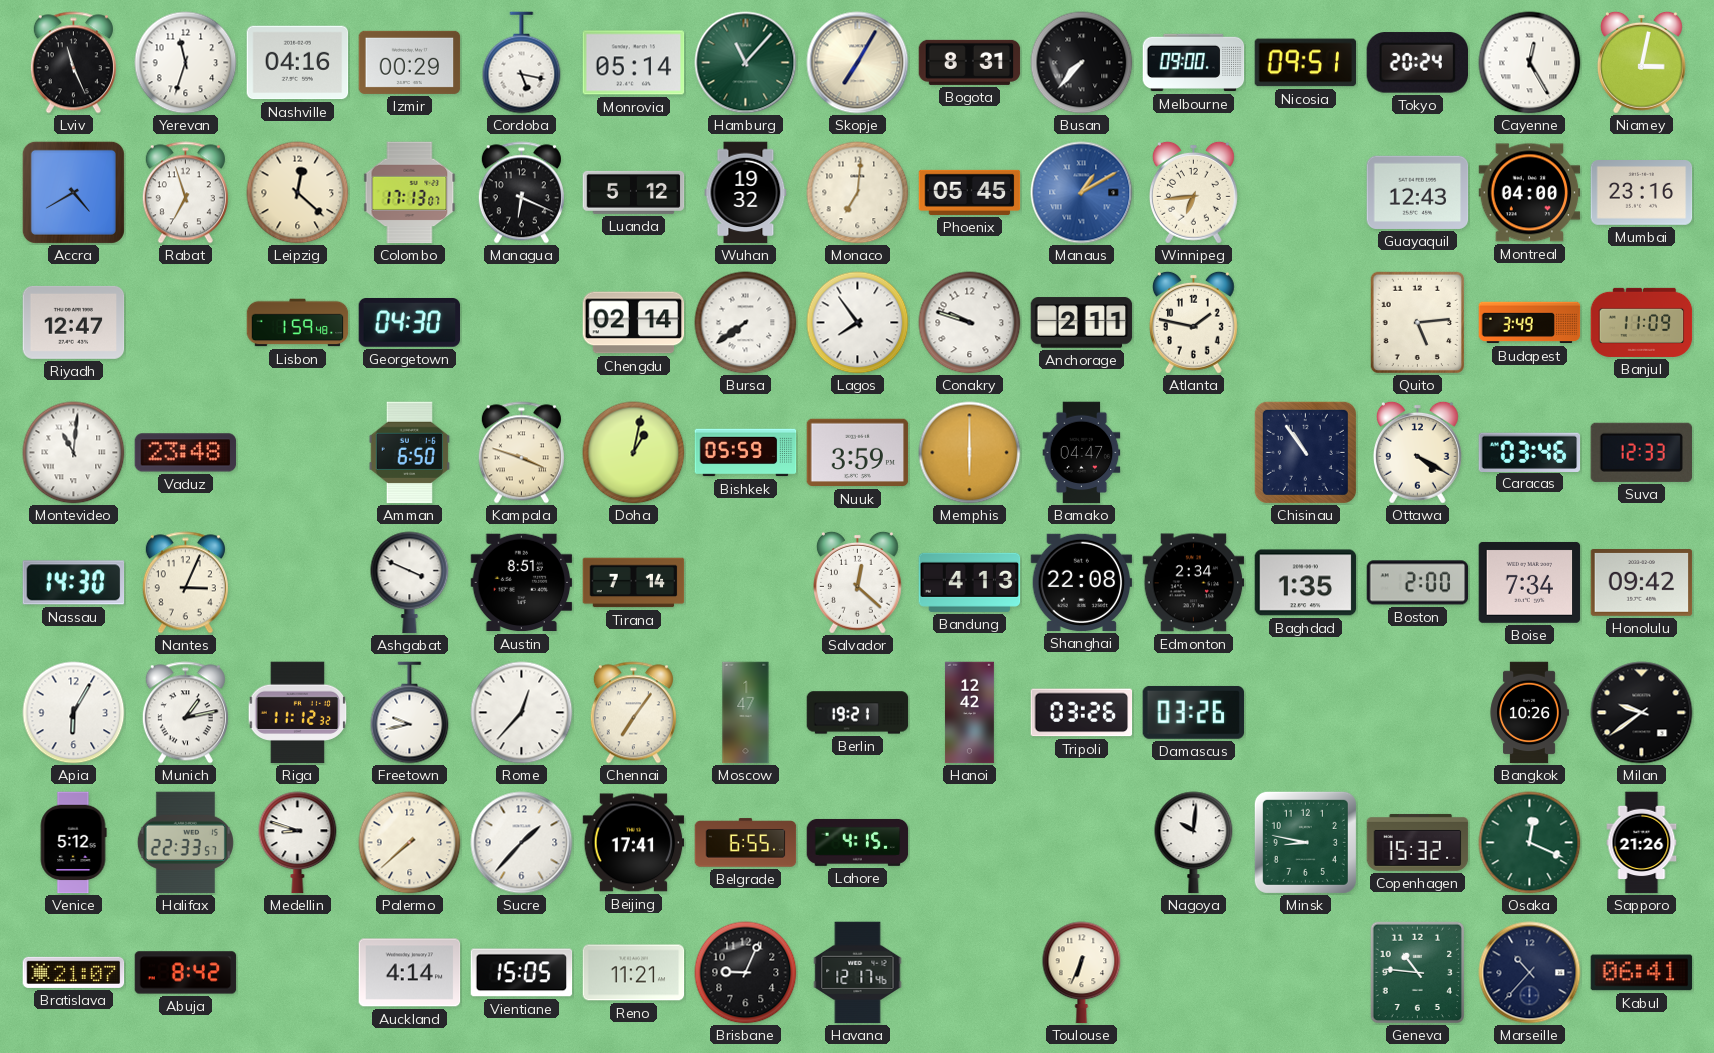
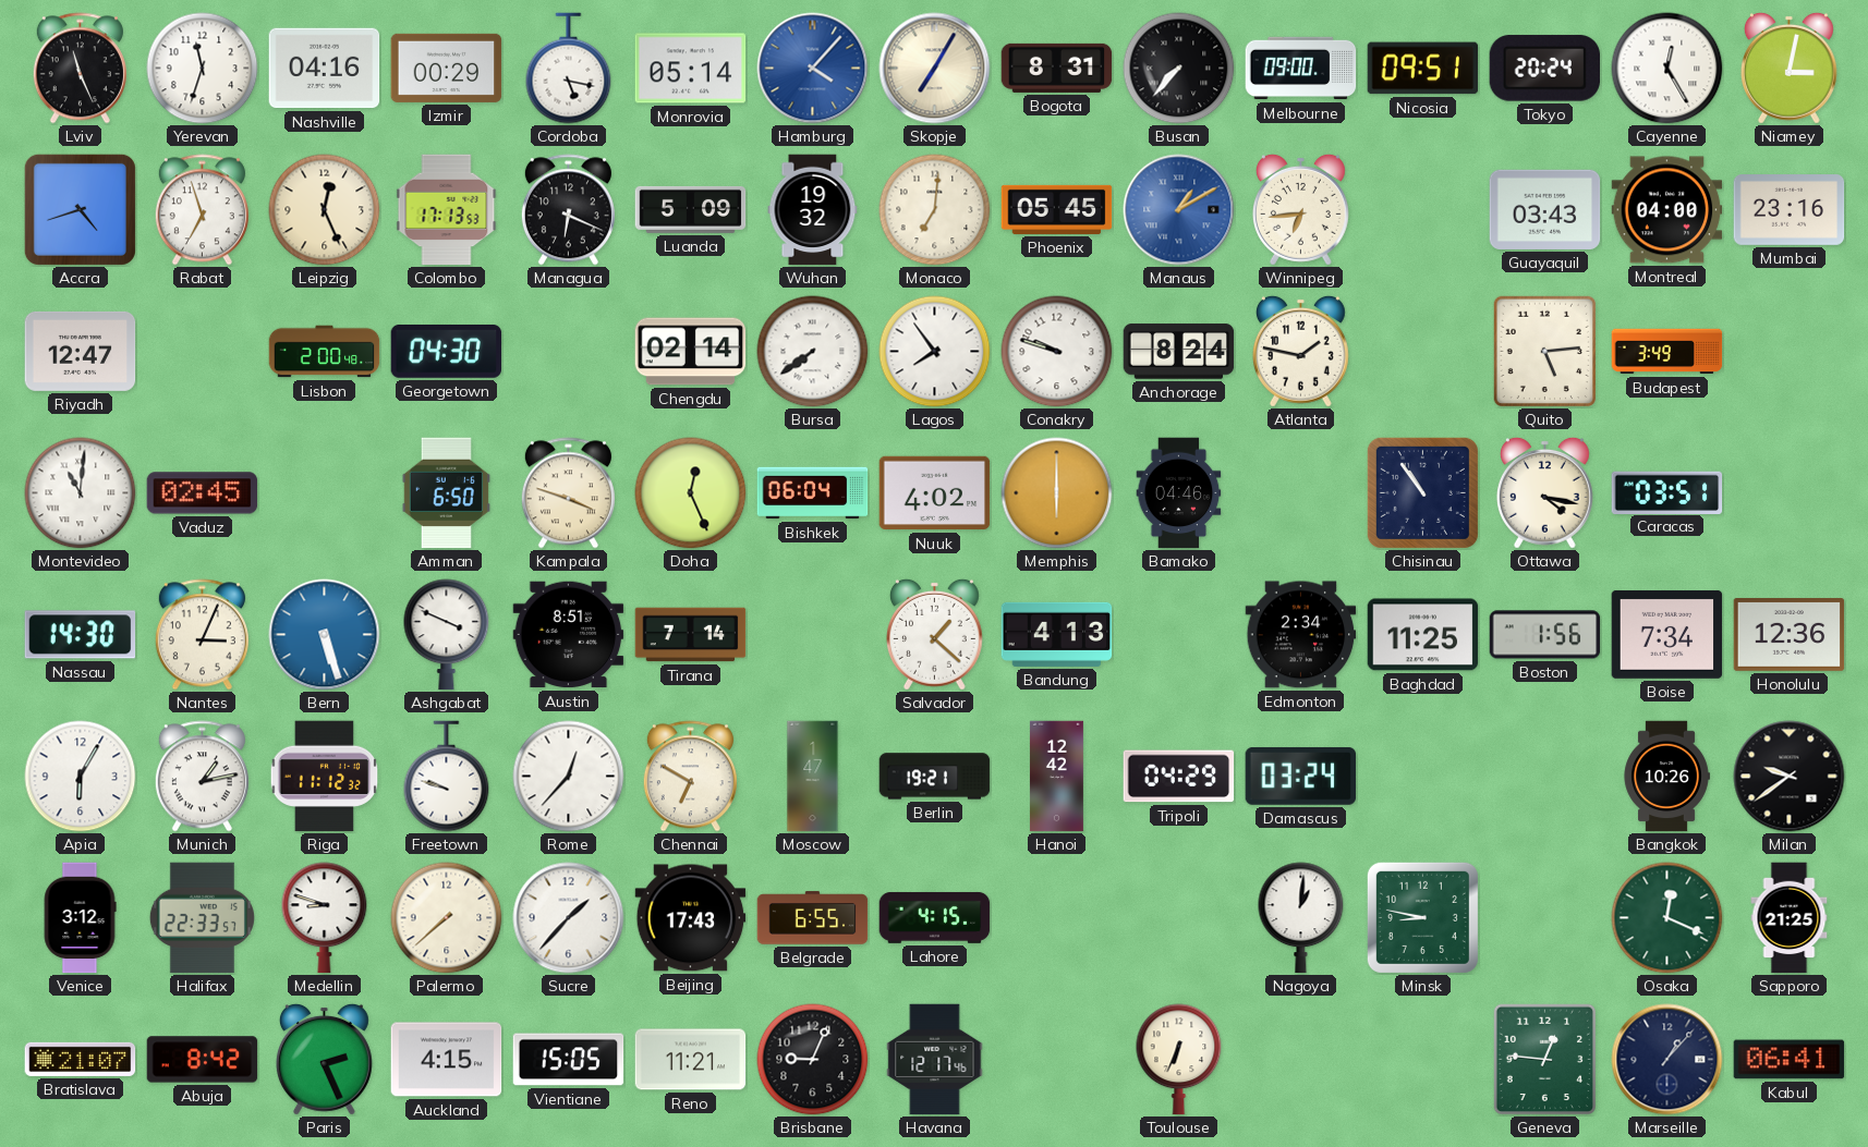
Hamburg: 11:07 -> 4:07 (813, 69)
Hamburg dial: green -> blue (813, 69)
Accra: 4:40 -> 4:42 (80, 209)
Leipzig: 12:22 -> 12:26 (325, 210)
Colombo: 17:13:07 -> 17:13:53 (447, 210)
Luanda: 5:12 -> 5:09 (691, 209)
Guayaquil: 12:43 -> 03:43 (1545, 209)
Lisbon: 1:59 -> 2:00 (325, 352)
Anchorage: 2:11 -> 8:24 (1179, 352)
Banjul: 11:09 -> none (1642, 322)
Vaduz: 23:48 -> 02:45 (203, 493)
Doha: 1:02 -> 12:26 (691, 493)
Bishkek: 05:59 -> 06:04 (813, 493)
Nuuk: 3:59 -> 4:02 (935, 493)
Bamako: 04:47 -> 04:46 (1179, 493)
Ottawa: 4:20 -> 4:17 (1544, 492)
Caracas: 03:46 -> 03:51 (1667, 492)
Suva: 12:33 -> none (1641, 452)
Bern: none -> 5:27 (325, 635)
Salvador: 12:22 -> 1:22 (934, 634)
Shanghai: 22:08 -> none (1082, 582)
Baghdad: 1:35 -> 11:25 (1423, 635)
Boston: 2:00 -> 1:56 (1545, 635)
Honolulu: 09:42 -> 12:36 (1790, 635)
Freetown: 9:43 -> 9:48 (447, 777)
Chennai: 7:06 -> 6:50 (690, 777)
Tripoli: 03:26 -> 04:29 (1179, 777)
Damascus: 03:26 -> 03:24 (1301, 776)
Venice: 5:12 -> 3:12 (80, 918)
Beijing: 17:41 -> 17:43 (691, 918)
Nagoya: 10:01 -> 1:01 (1301, 918)
Copenhagen: 15:32 -> none (1418, 842)
Sapporo: 21:26 -> 21:25 (1790, 918)
Paris: none -> 2:26 (324, 1059)
Auckland: 4:14 -> 4:15 (447, 1060)
Geneva: 10:46 -> 12:46 (1544, 1059)
Marseille: 10:37 -> 1:07 (1667, 1060)
